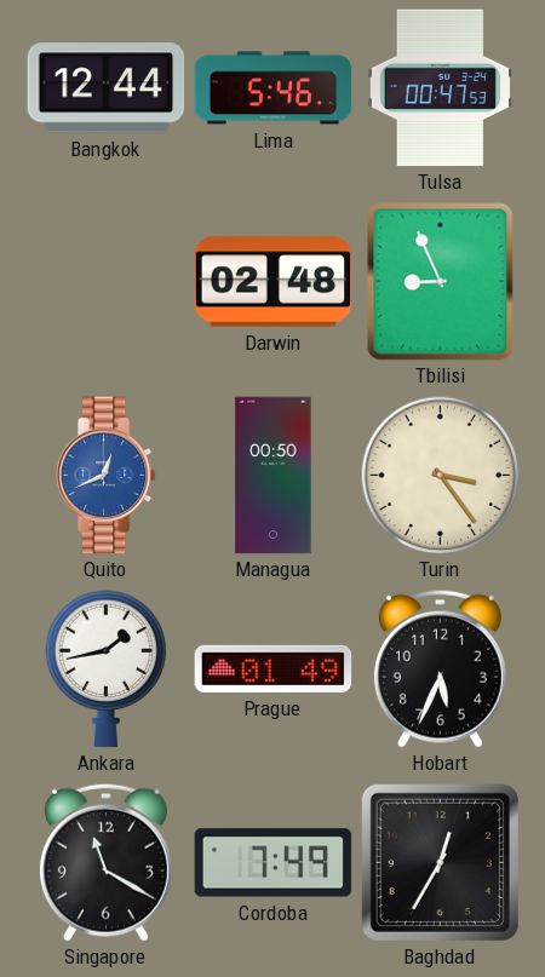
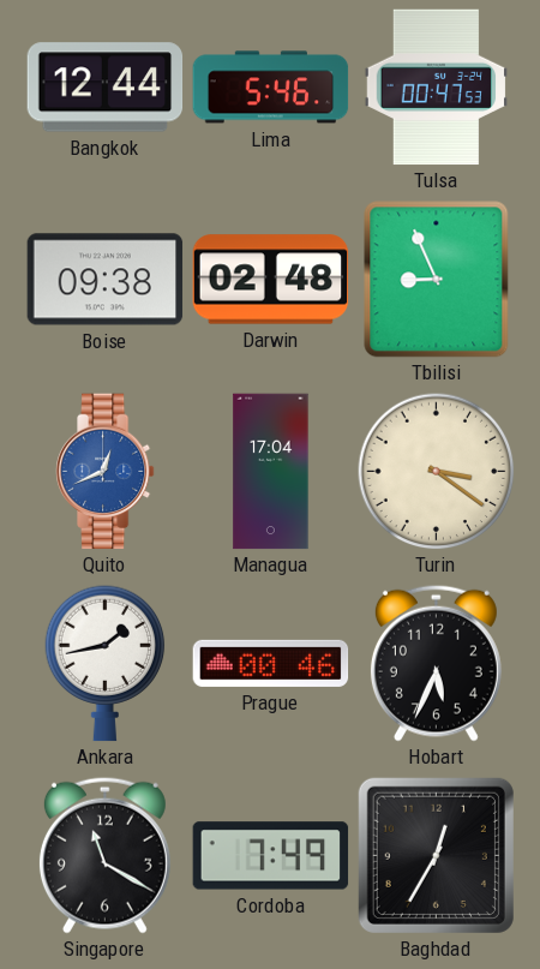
Boise: none -> 09:38 (106, 280)
Managua: 00:50 -> 17:04 (271, 472)
Turin: 3:24 -> 3:21 (437, 472)
Prague: 01:49 -> 00:46 (271, 663)
